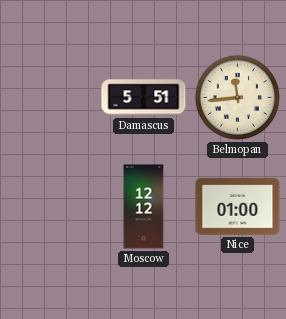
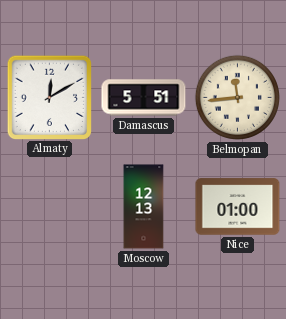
Almaty: none -> 12:10 (49, 97)
Moscow: 12:12 -> 12:13 (144, 207)
